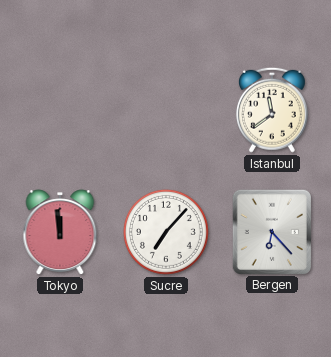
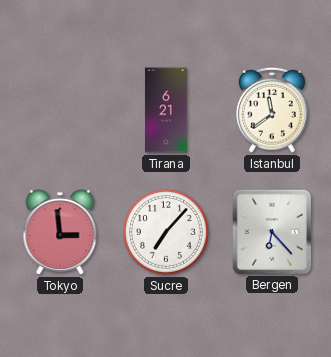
Tirana: none -> 6:21 (166, 110)
Tokyo: 11:59 -> 2:59 (60, 232)
